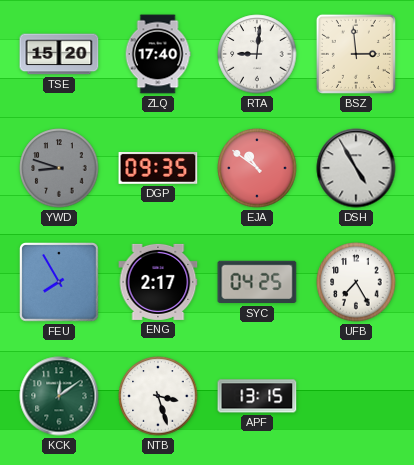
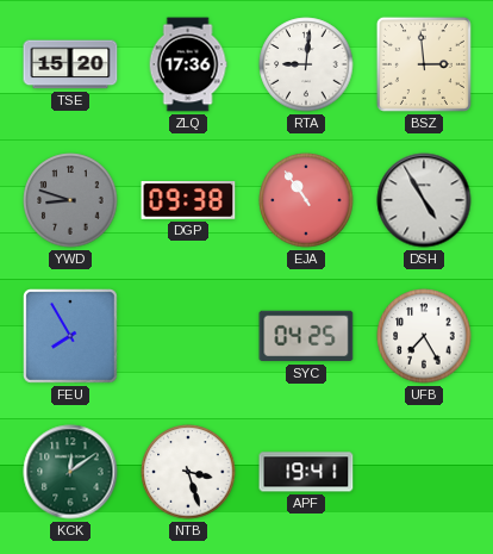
ZLQ: 17:40 -> 17:36 (188, 64)
DGP: 09:35 -> 09:38 (188, 201)
EJA: 10:51 -> 10:54 (306, 200)
ENG: 2:17 -> none (158, 282)
APF: 13:15 -> 19:41 (306, 472)
